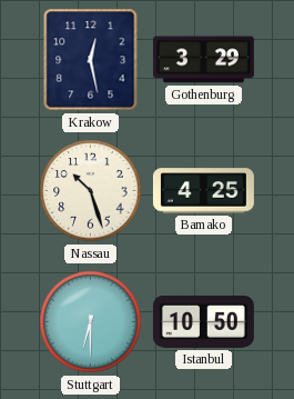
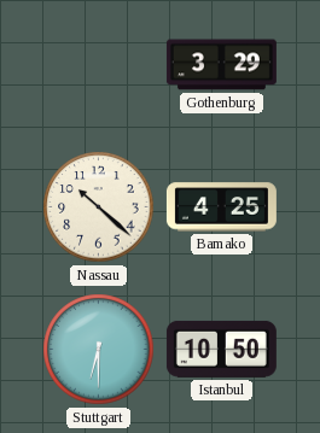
Krakow: 12:28 -> none (91, 60)
Nassau: 10:27 -> 10:22 (99, 207)
